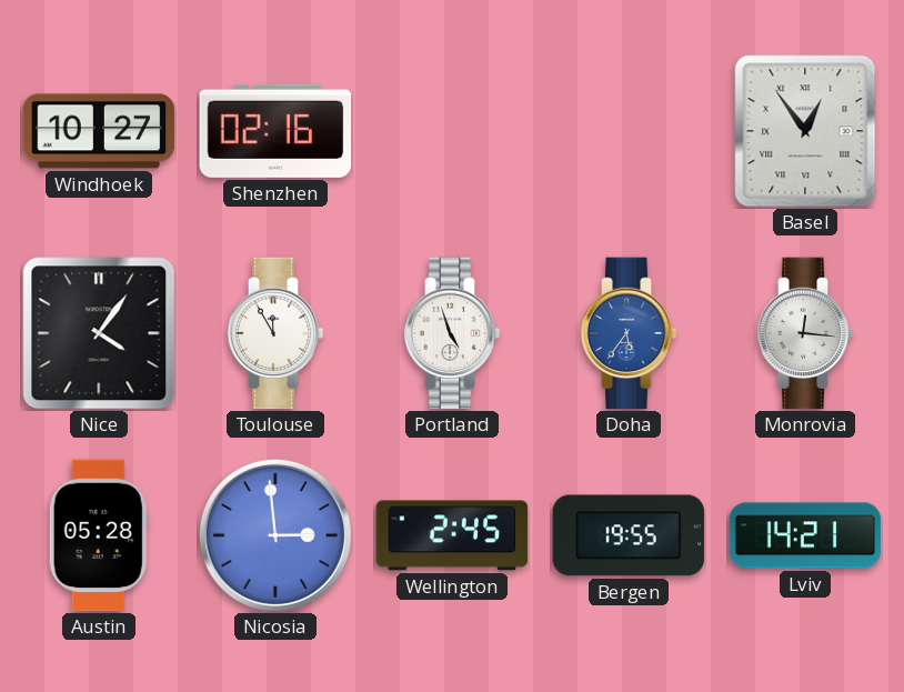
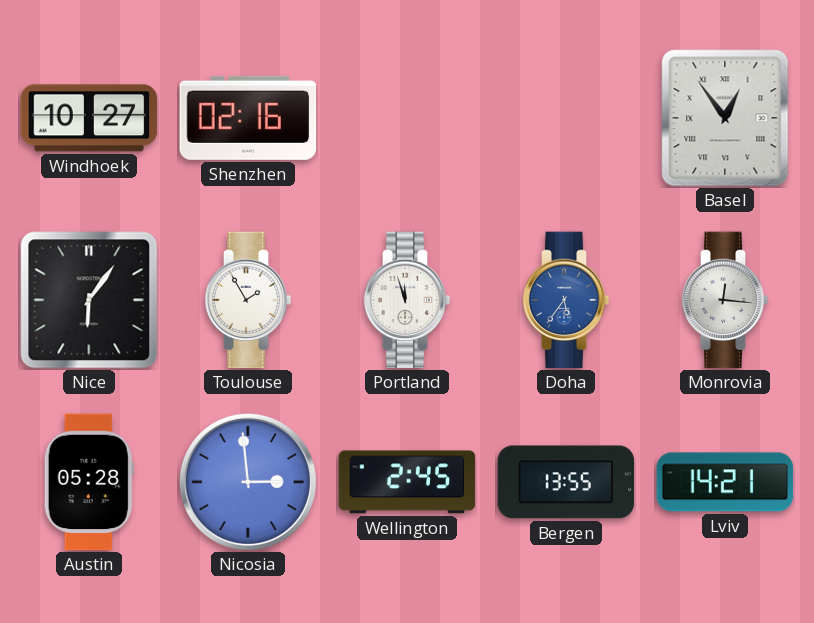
Nice: 4:06 -> 6:06 (89, 300)
Toulouse: 11:55 -> 1:55 (248, 300)
Portland: 4:57 -> 11:57 (407, 300)
Bergen: 19:55 -> 13:55 (566, 482)
